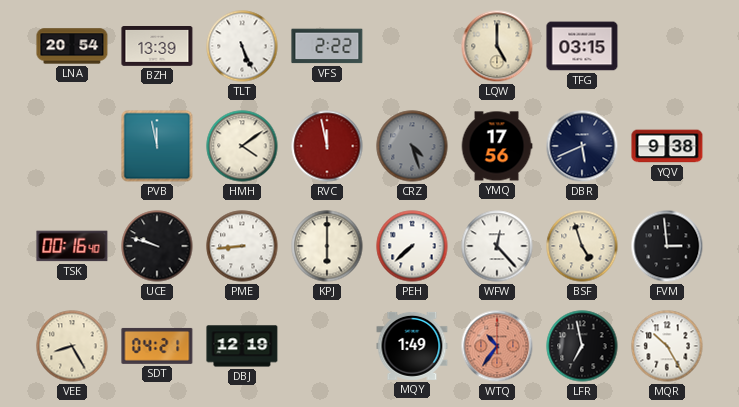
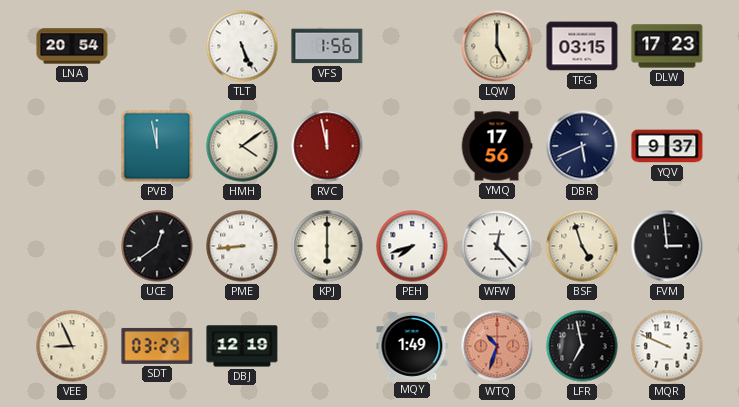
BZH: 13:39 -> none (157, 47)
VFS: 2:22 -> 1:56 (327, 46)
DLW: none -> 17:23 (667, 46)
CRZ: 4:27 -> none (412, 146)
YQV: 9:38 -> 9:37 (667, 146)
TSK: 00:16 -> none (72, 246)
UCE: 9:48 -> 12:39 (157, 246)
PEH: 7:38 -> 7:42 (412, 246)
VEE: 8:25 -> 8:56 (72, 346)
SDT: 04:21 -> 03:29 (157, 346)
WTQ: 10:36 -> 10:33 (497, 346)
MQR: 10:25 -> 9:49 (667, 346)
